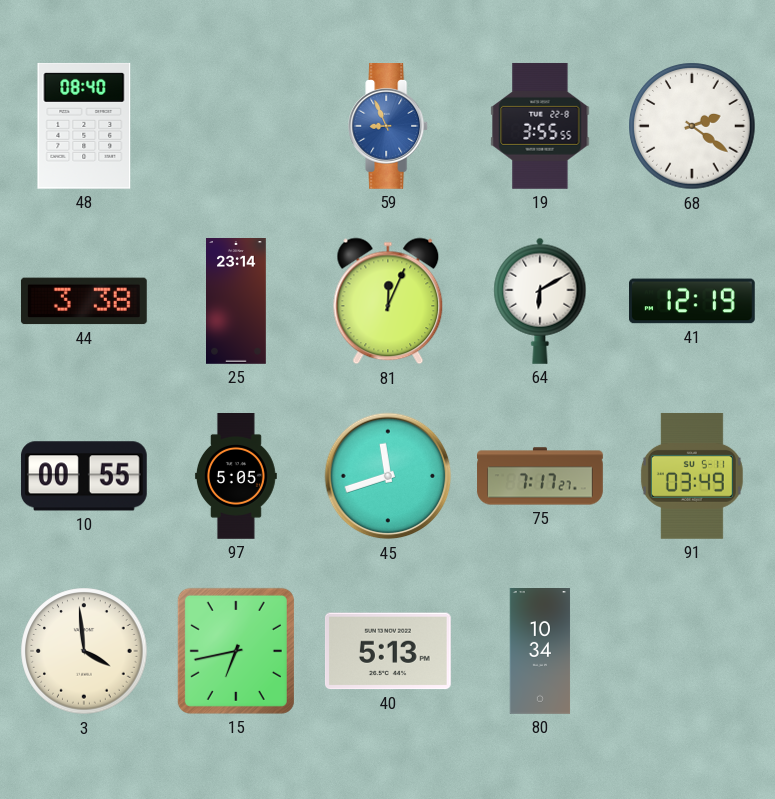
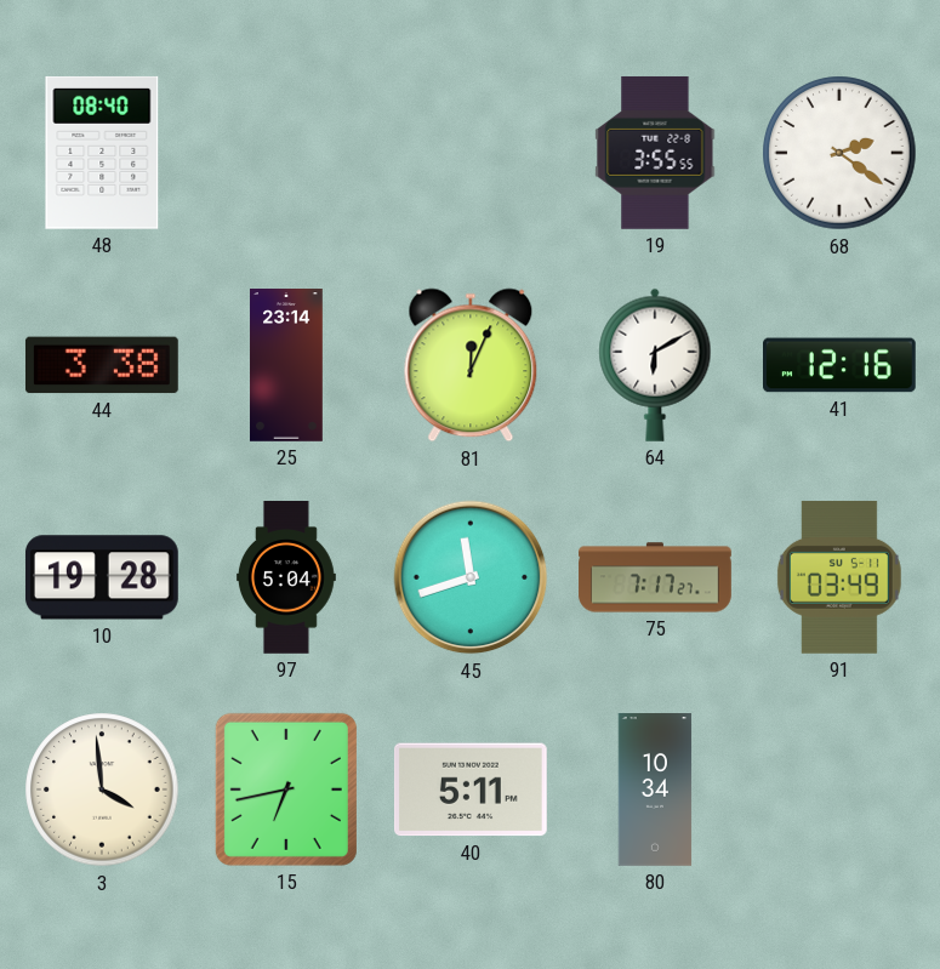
59: 8:56 -> none (389, 127)
41: 12:19 -> 12:16 (841, 365)
10: 00:55 -> 19:28 (102, 577)
97: 5:05 -> 5:04 (286, 577)
40: 5:13 -> 5:11 (471, 790)
